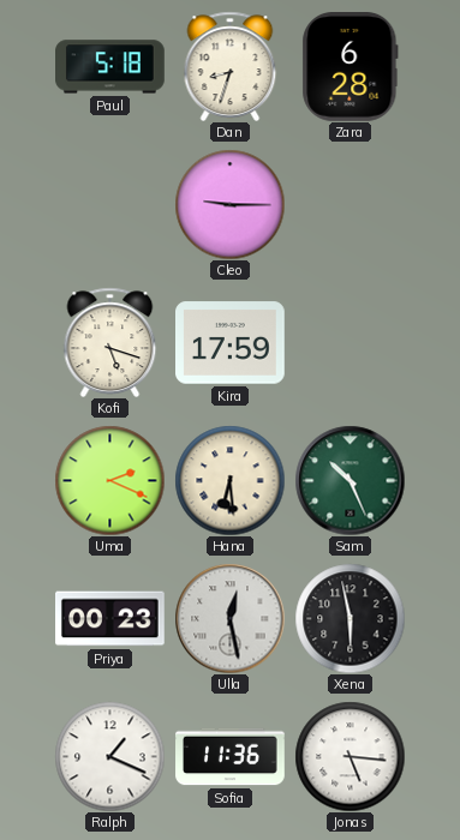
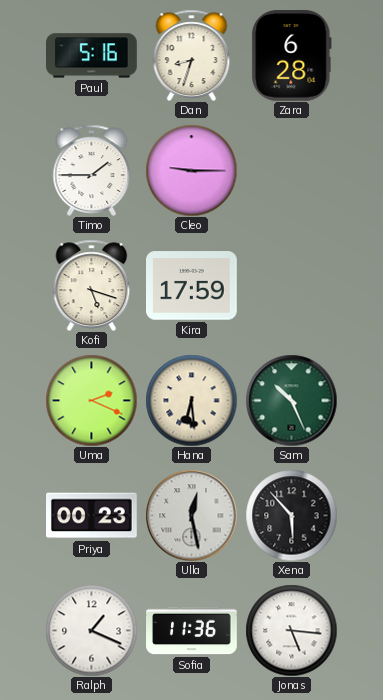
Paul: 5:18 -> 5:16 (92, 56)
Timo: none -> 1:45 (92, 170)
Xena: 5:58 -> 5:53 (291, 515)
